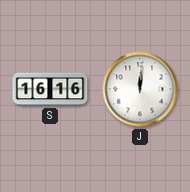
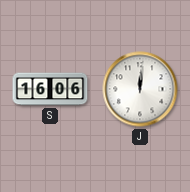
S: 16:16 -> 16:06 (50, 89)
